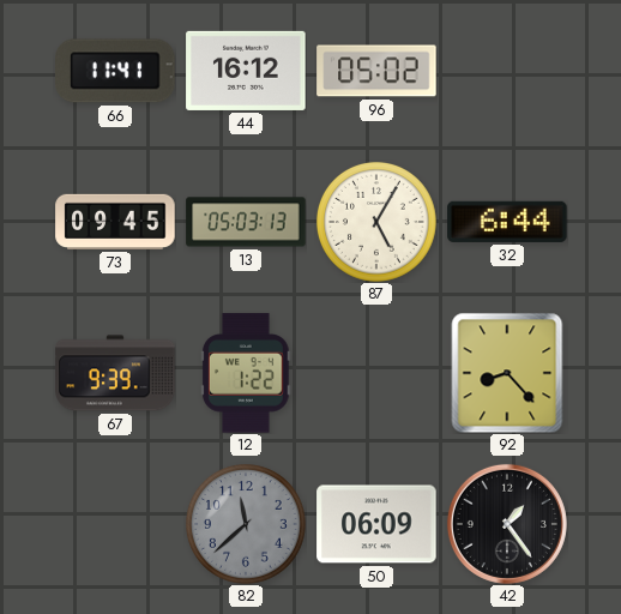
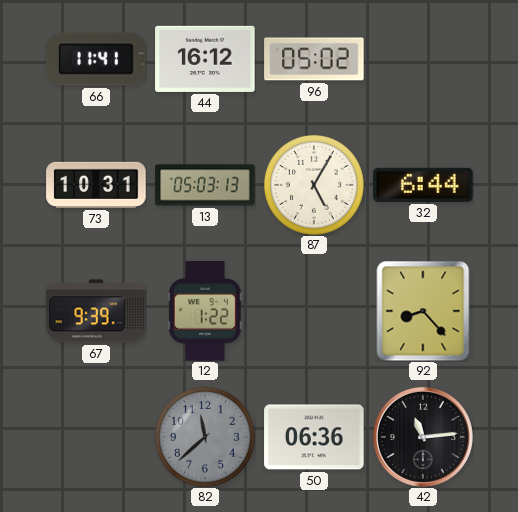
73: 09:45 -> 10:31 (96, 185)
50: 06:09 -> 06:36 (314, 437)
42: 1:24 -> 11:14 (423, 437)
